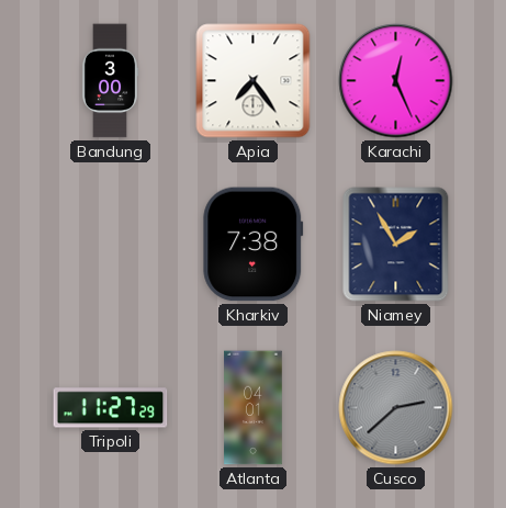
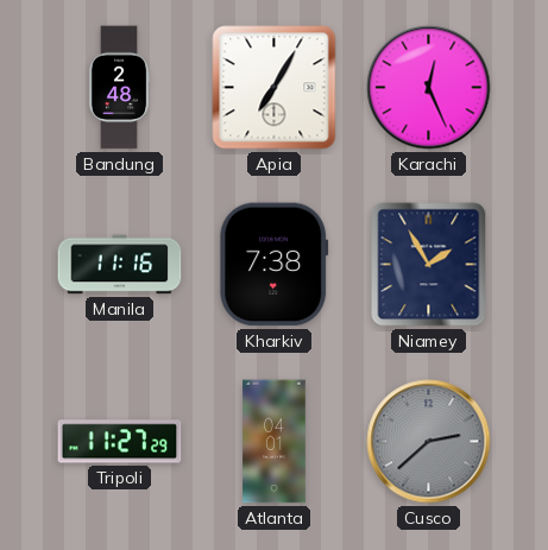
Bandung: 3:00 -> 2:48 (119, 88)
Apia: 7:24 -> 7:05 (275, 88)
Manila: none -> 11:16 (120, 265)
